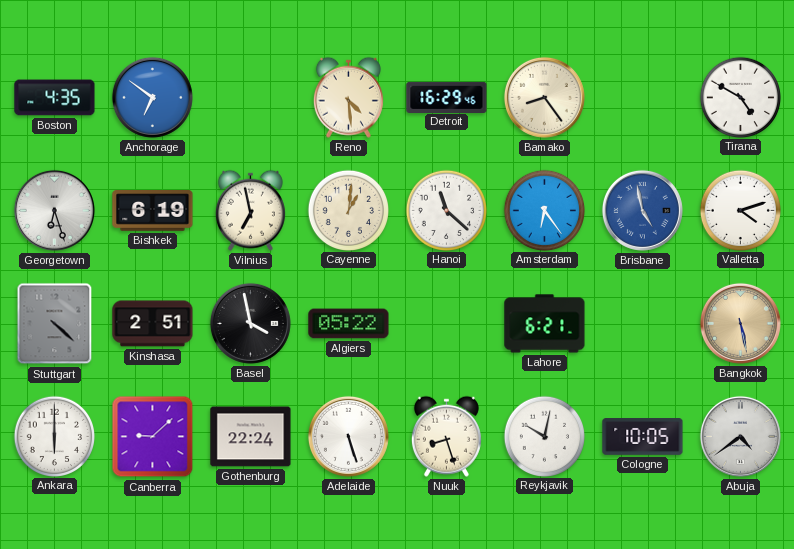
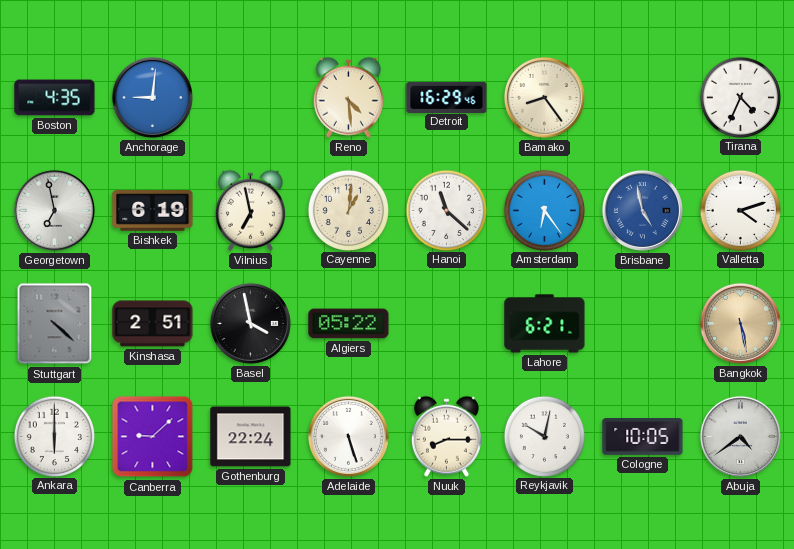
Anchorage: 6:51 -> 9:01 (152, 97)
Tirana: 4:50 -> 4:34 (740, 97)
Georgetown: 6:27 -> 6:58 (54, 210)
Nuuk: 8:27 -> 8:15 (446, 436)
